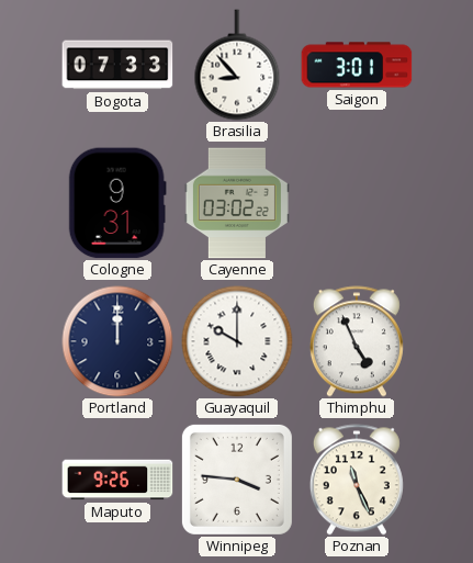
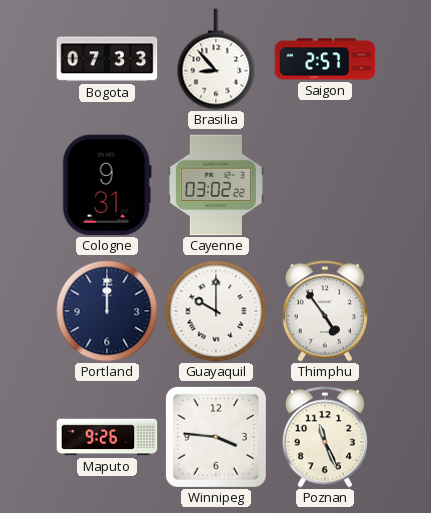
Saigon: 3:01 -> 2:57 (325, 59)
Thimphu: 4:56 -> 4:54 (325, 311)
